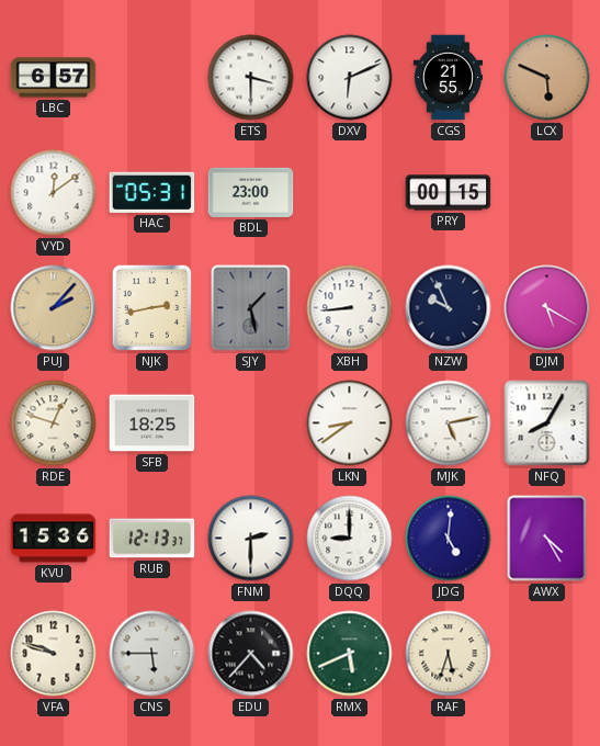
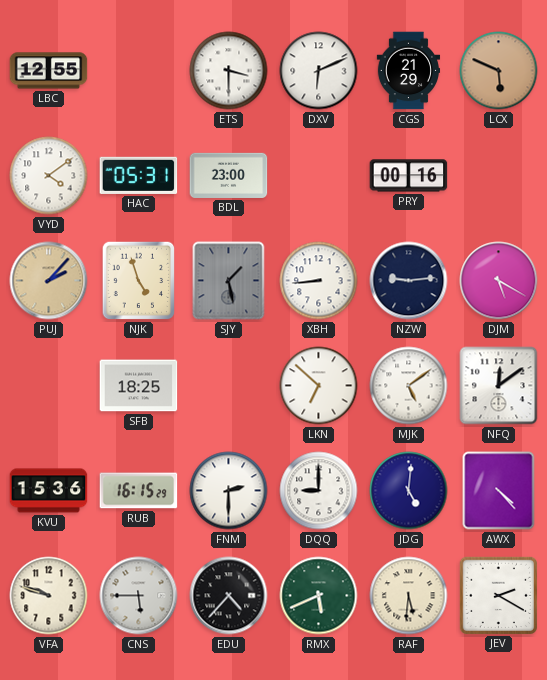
LBC: 6:57 -> 12:55 (49, 71)
CGS: 21:55 -> 21:29 (409, 71)
VYD: 12:09 -> 4:09 (49, 176)
PRY: 00:15 -> 00:16 (409, 176)
NJK: 2:43 -> 4:57 (139, 281)
NZW: 9:56 -> 9:14 (409, 281)
RDE: 12:48 -> none (54, 423)
LKN: 8:39 -> 6:52 (319, 386)
MJK: 5:13 -> 5:09 (409, 386)
NFQ: 8:05 -> 12:09 (499, 386)
RUB: 12:13 -> 16:15 (139, 491)
AWX: 4:25 -> 4:23 (499, 491)
RAF: 5:33 -> 5:31 (409, 596)
JEV: none -> 2:20 (498, 595)
